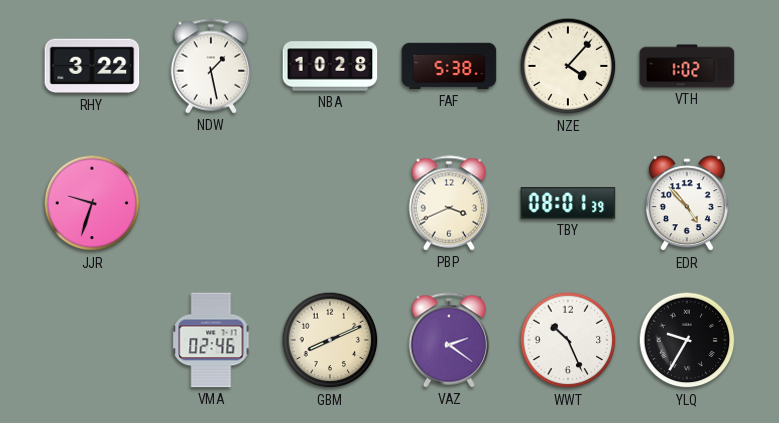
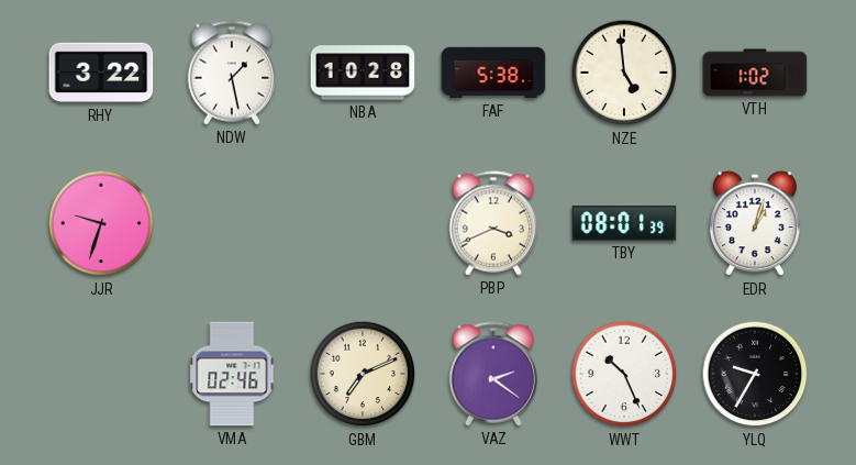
NZE: 4:07 -> 4:59 (624, 73)
EDR: 4:53 -> 1:03 (755, 224)
GBM: 8:11 -> 7:11 (363, 374)
